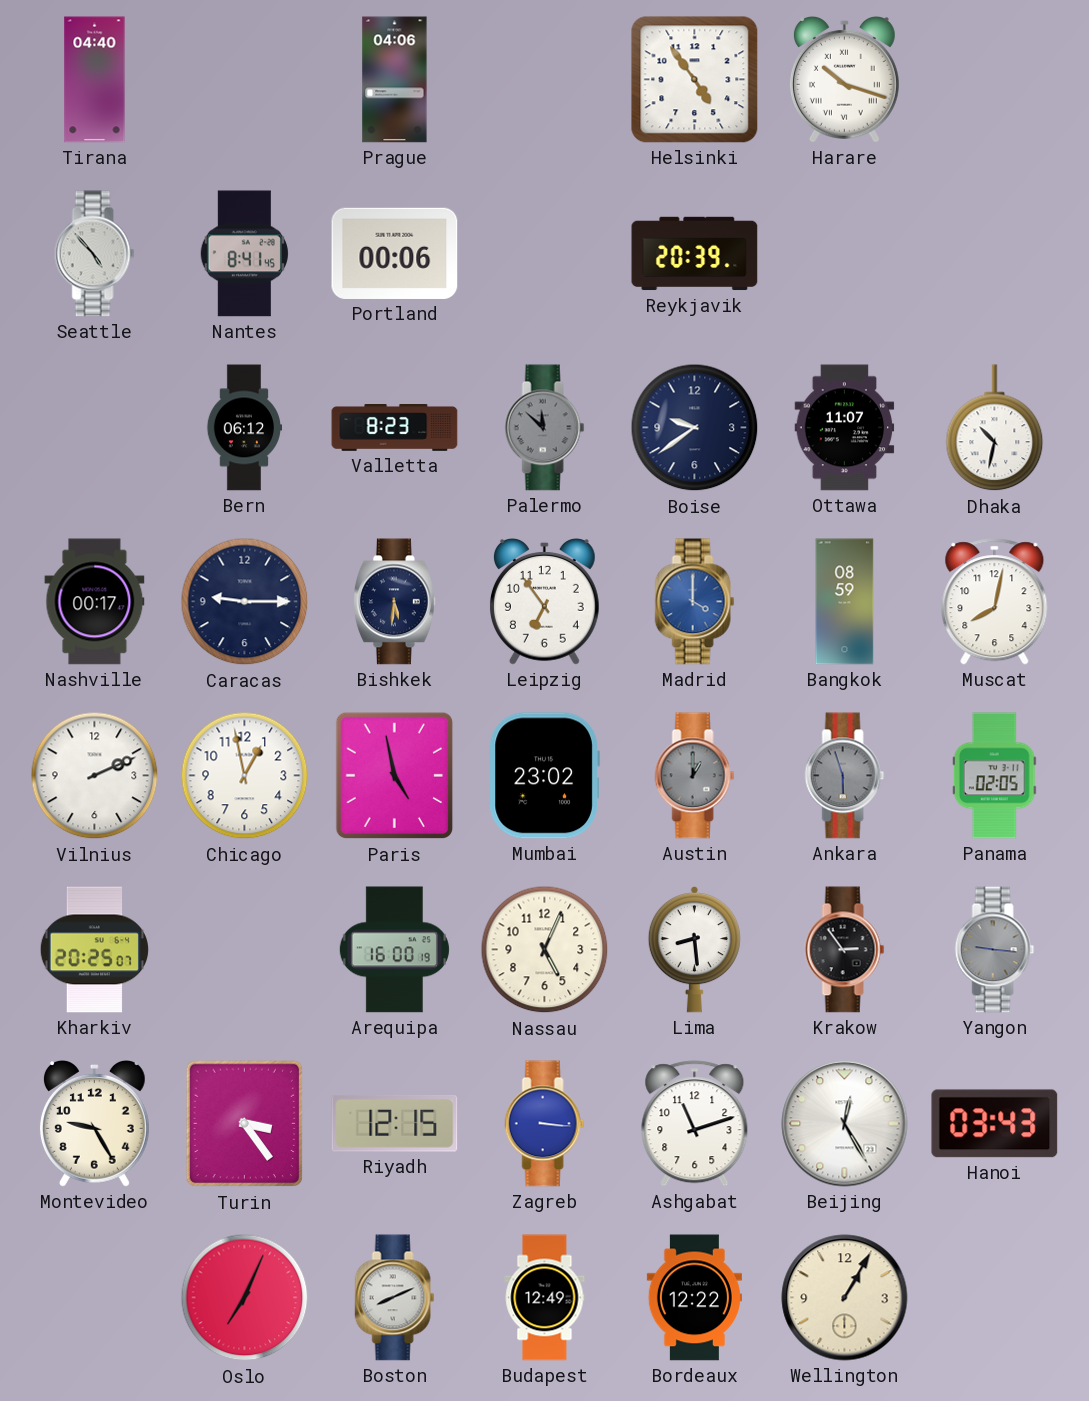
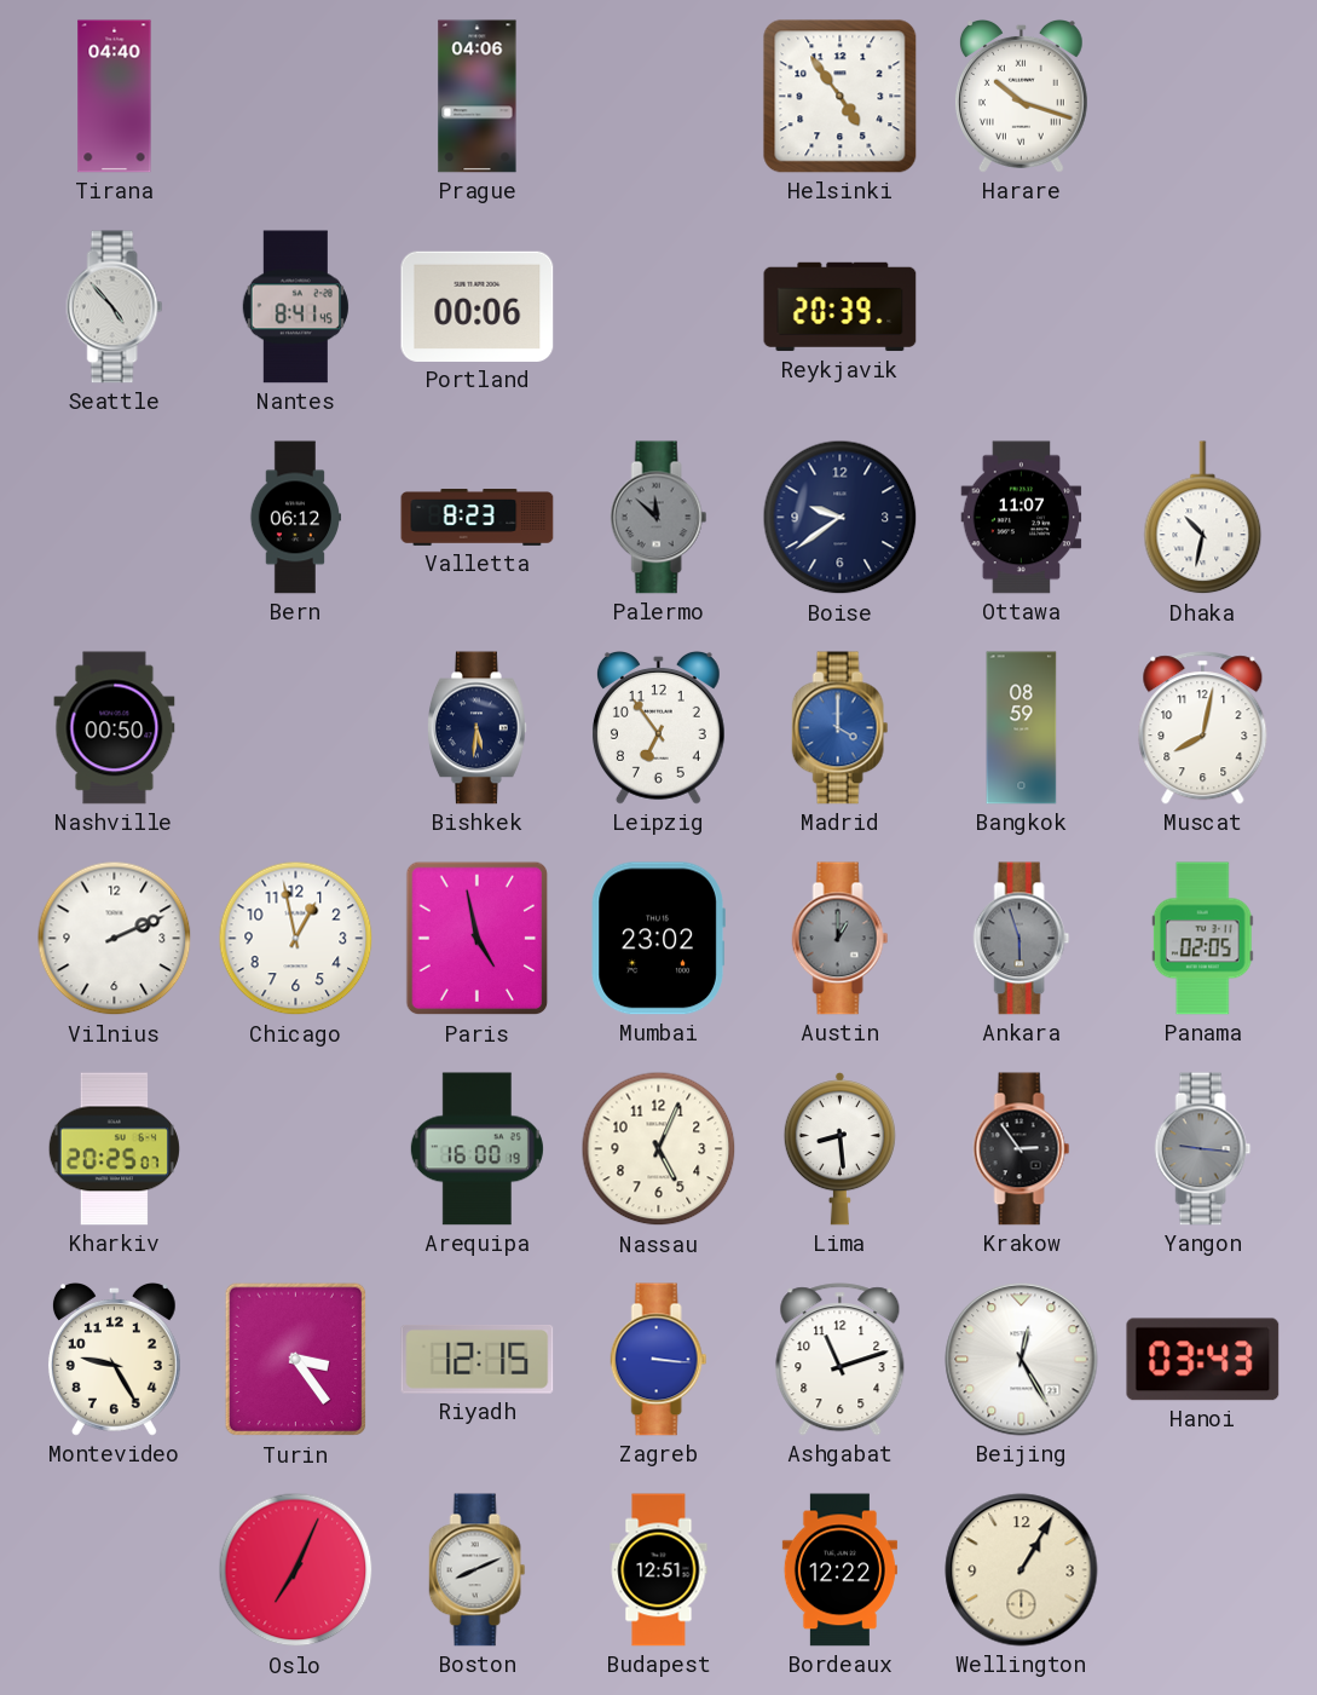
Nashville: 00:17 -> 00:50 (115, 728)
Caracas: 9:15 -> none (245, 602)
Budapest: 12:49 -> 12:51 (659, 1570)
